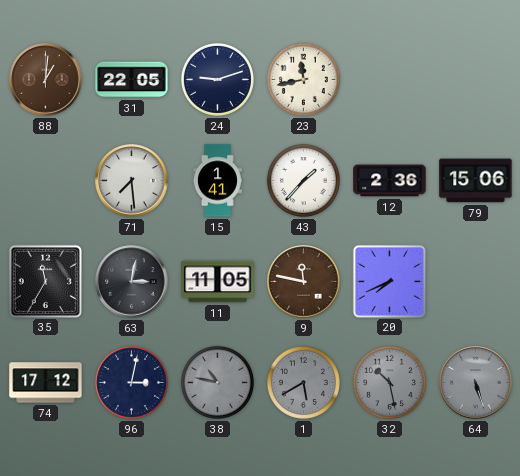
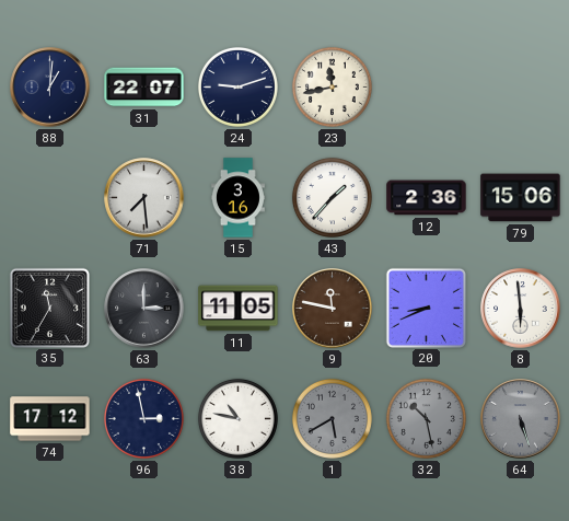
88 dial: brown -> navy (50, 88)
31: 22:05 -> 22:07 (144, 88)
15: 1:41 -> 3:16 (237, 198)
63: 3:02 -> 3:00 (144, 309)
20: 7:41 -> 8:41 (426, 308)
8: none -> 5:59 (521, 309)
96: 3:02 -> 2:58 (143, 418)
38 dial: grey -> white (237, 418)
